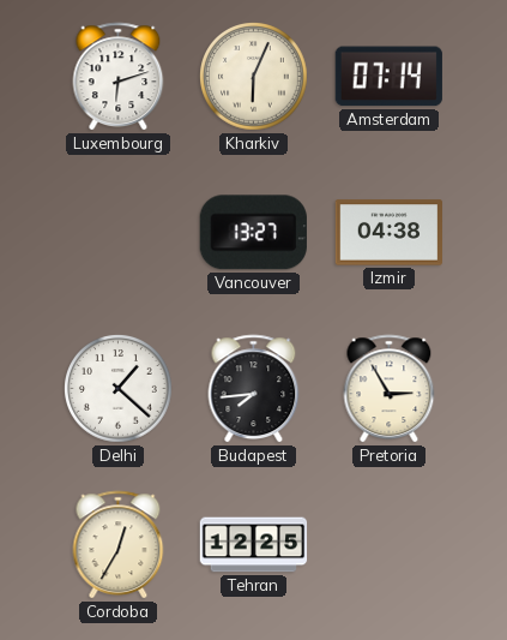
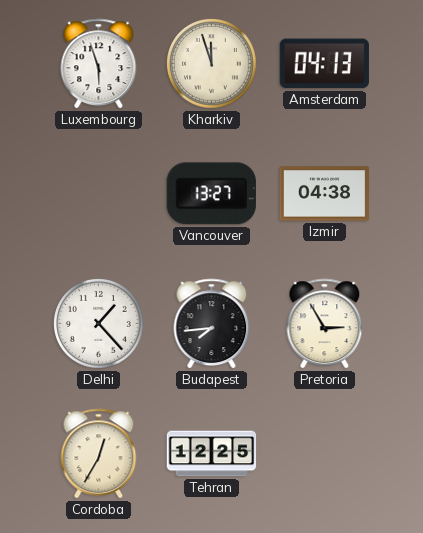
Luxembourg: 6:12 -> 5:57 (99, 64)
Kharkiv: 6:04 -> 11:57 (212, 64)
Amsterdam: 07:14 -> 04:13 (324, 64)
Delhi: 1:22 -> 1:23 (99, 324)
